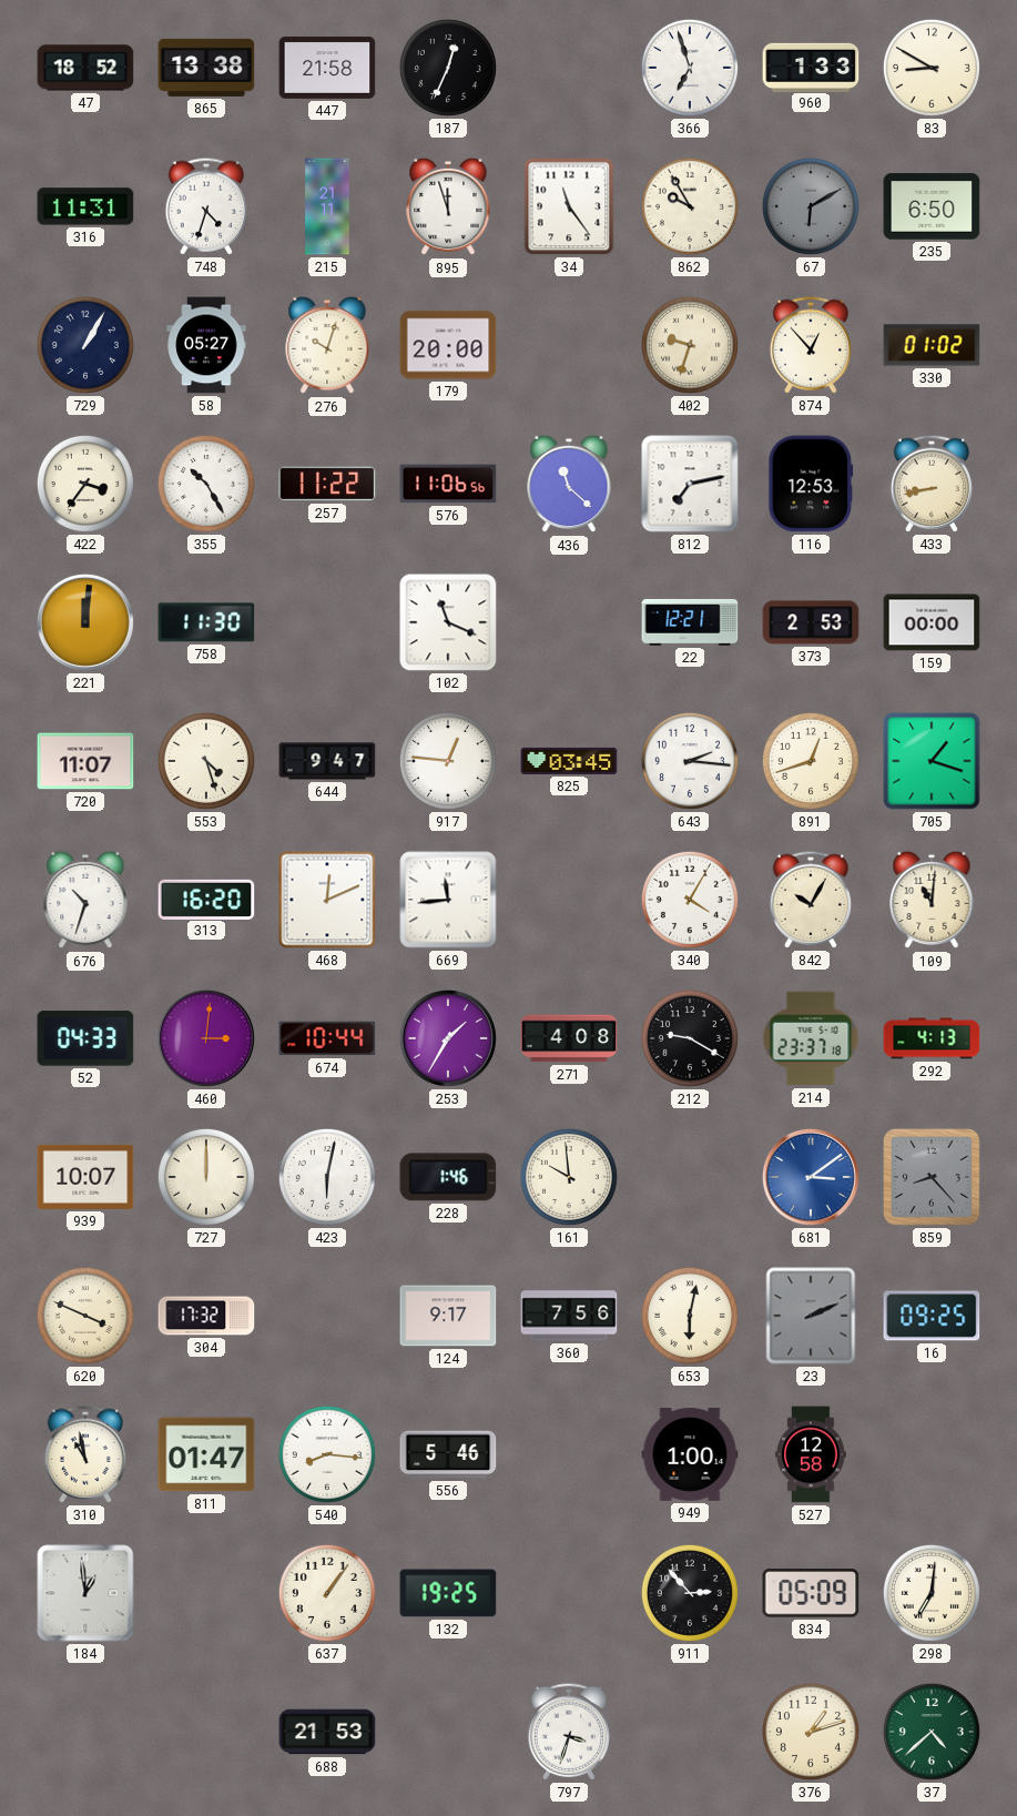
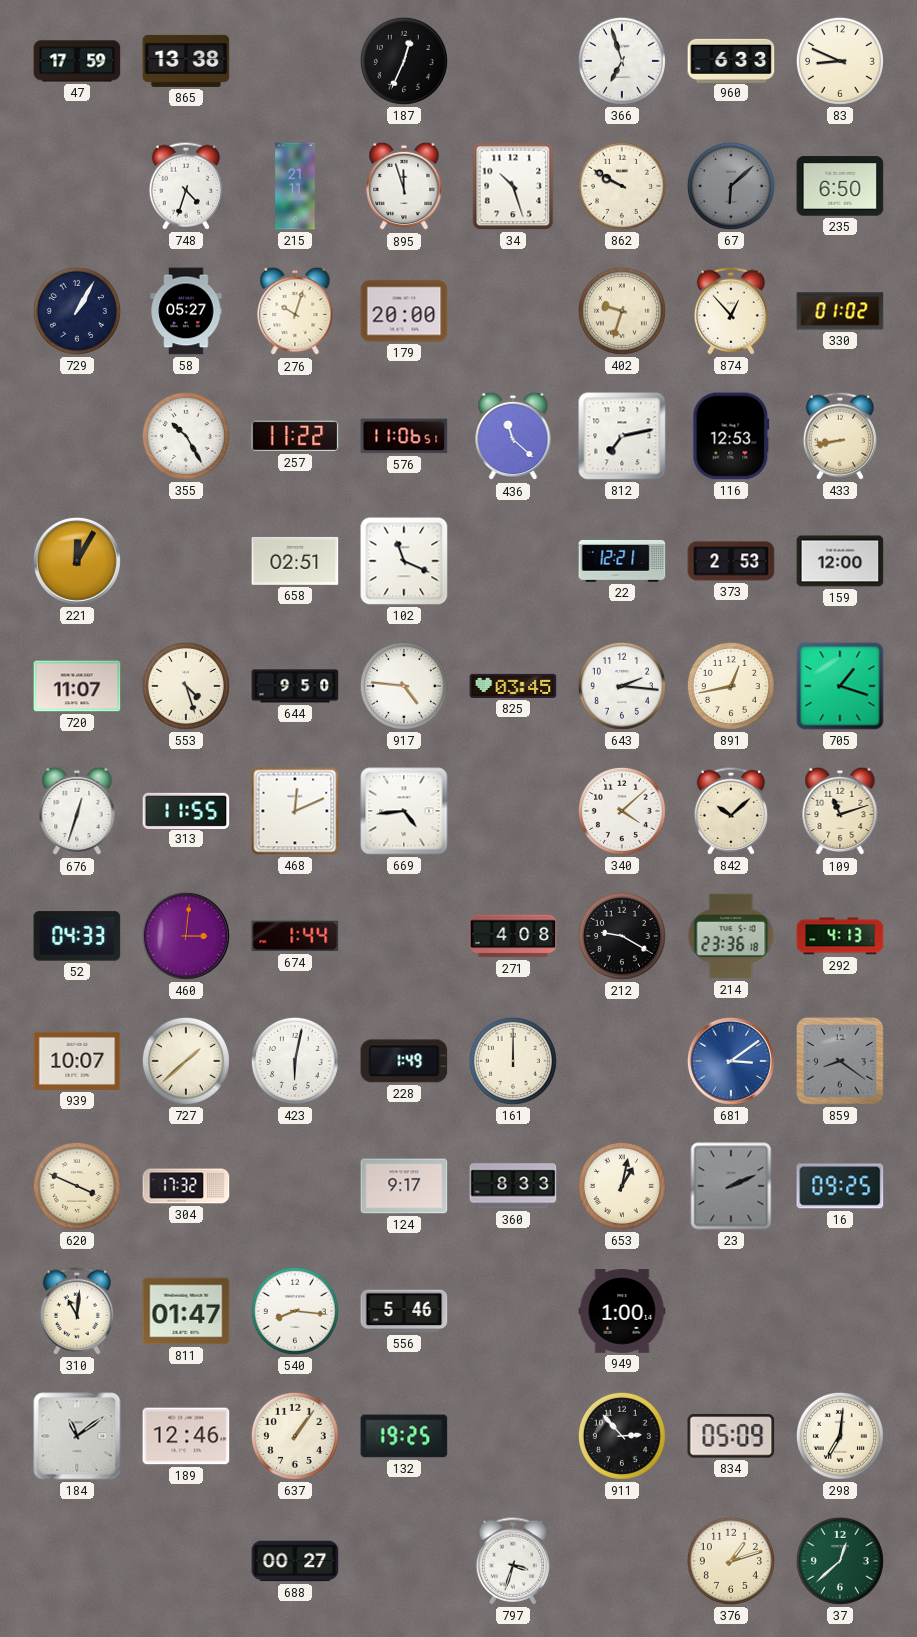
47: 18:52 -> 17:59 (77, 61)
447: 21:58 -> none (327, 68)
960: 1:33 -> 6:33 (731, 60)
83: 8:50 -> 8:49 (840, 61)
316: 11:31 -> none (85, 206)
34: 11:24 -> 10:27 (513, 186)
862: 9:55 -> 9:50 (622, 186)
67: 6:10 -> 6:08 (731, 186)
422: 3:36 -> none (85, 484)
576: 11:06:56 -> 11:06:51 (404, 436)
221: 12:01 -> 12:05 (77, 561)
758: 11:30 -> none (206, 622)
658: none -> 02:51 (295, 561)
159: 00:00 -> 12:00 (840, 561)
644: 9:47 -> 9:50 (295, 686)
917: 12:46 -> 4:46 (404, 686)
891: 12:42 -> 12:43 (731, 686)
676: 10:33 -> 12:33 (77, 811)
313: 16:20 -> 11:55 (186, 810)
669: 11:44 -> 4:44 (404, 811)
340: 4:05 -> 4:08 (622, 811)
842: 10:05 -> 10:08 (730, 811)
109: 11:01 -> 11:12 (840, 811)
674: 10:44 -> 1:44 (295, 936)
253: 1:35 -> none (448, 1038)
214: 23:37 -> 23:36 (731, 936)
727: 12:00 -> 1:38 (186, 1061)
228: 1:46 -> 1:49 (404, 1061)
161: 9:59 -> 12:00 (513, 1061)
859: 8:23 -> 8:21 (840, 1061)
360: 7:56 -> 8:33 (513, 1186)
653: 6:02 -> 1:02 (622, 1186)
310: 10:58 -> 11:01 (76, 1311)
527: 12:58 -> none (811, 1454)
184: 12:59 -> 11:09 (77, 1436)
189: none -> 12:46 (186, 1436)
688: 21:53 -> 00:27 (295, 1561)
37: 4:38 -> 12:38 (840, 1561)
